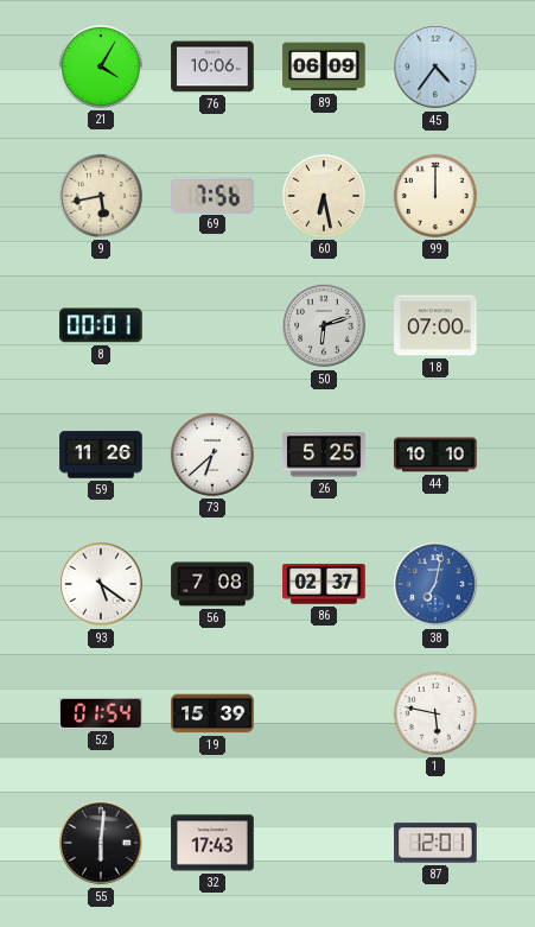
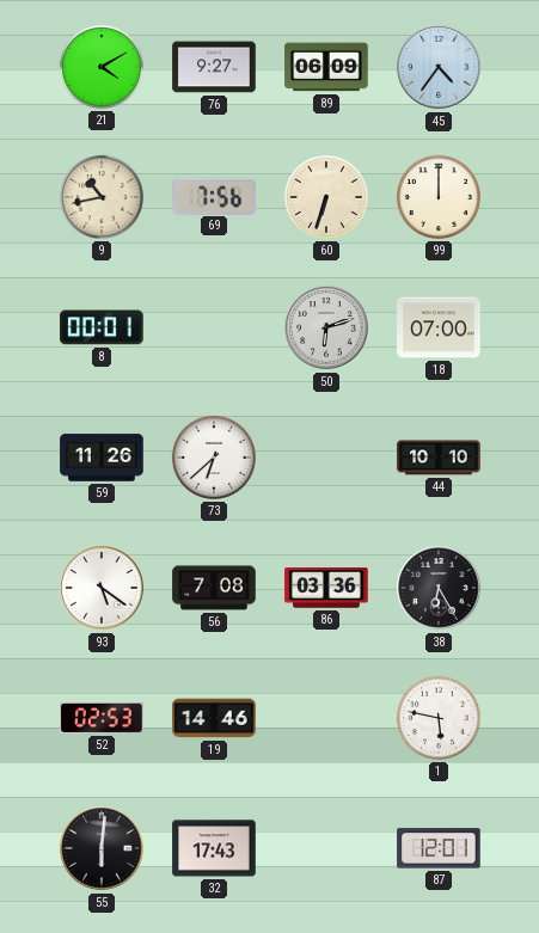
21: 4:05 -> 4:10 (102, 67)
76: 10:06 -> 9:27 (214, 67)
9: 5:43 -> 10:43 (102, 197)
60: 6:28 -> 6:33 (326, 197)
26: 5:25 -> none (324, 455)
86: 02:37 -> 03:36 (326, 588)
38: 7:02 -> 6:25 (439, 588)
38 dial: blue -> black (439, 588)
52: 01:54 -> 02:53 (102, 718)
19: 15:39 -> 14:46 (214, 718)
